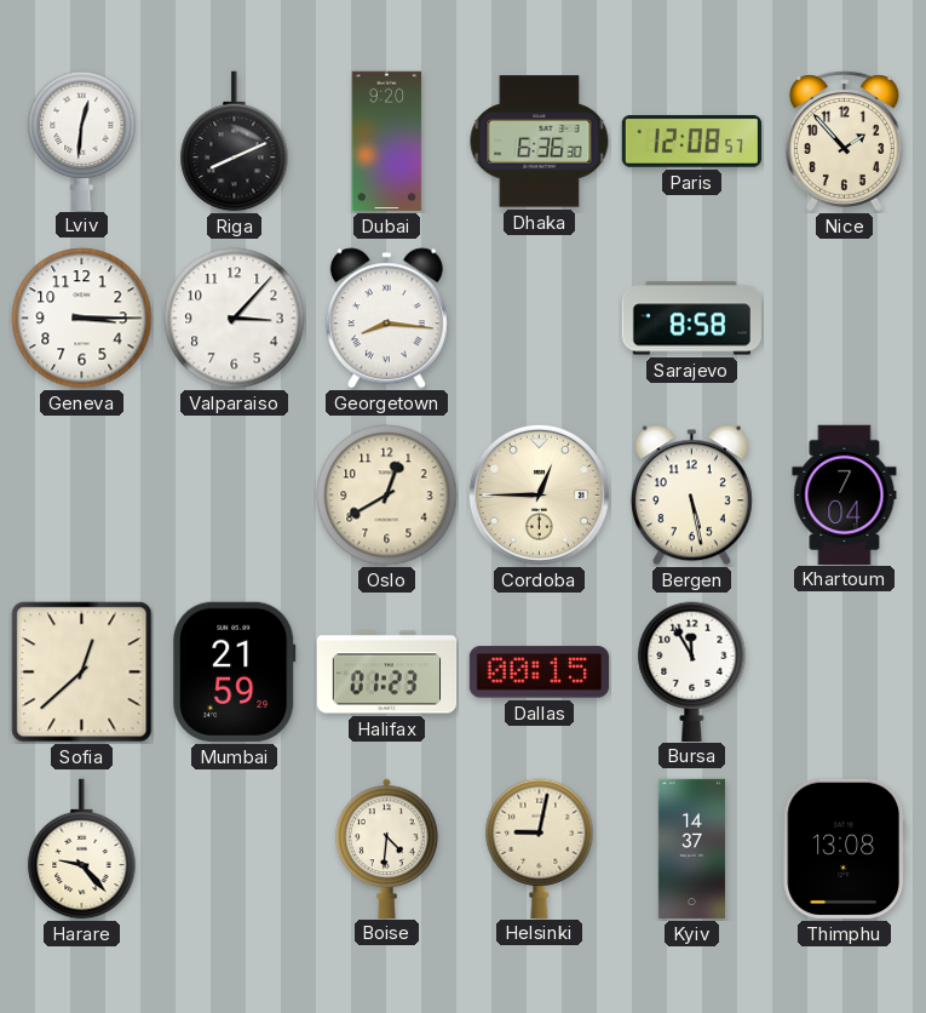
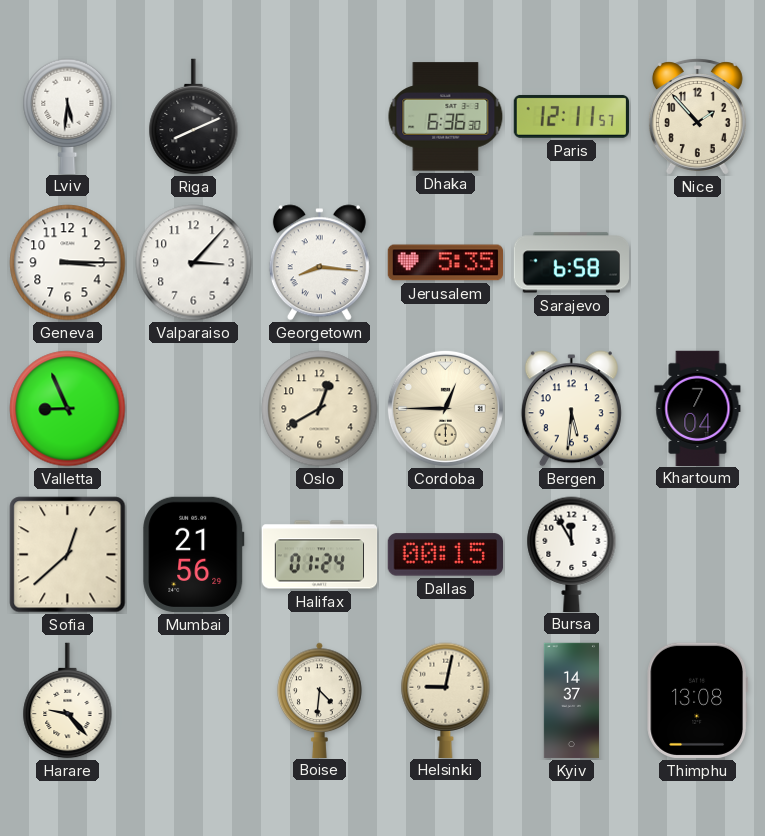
Lviv: 12:31 -> 5:31 (68, 116)
Dubai: 9:20 -> none (387, 142)
Paris: 12:08 -> 12:11 (571, 116)
Jerusalem: none -> 5:35 (445, 263)
Sarajevo: 8:58 -> 6:58 (571, 263)
Valletta: none -> 8:56 (68, 409)
Bergen: 5:28 -> 5:31 (571, 409)
Mumbai: 21:59 -> 21:56 (194, 554)
Halifax: 01:23 -> 01:24 (320, 555)
